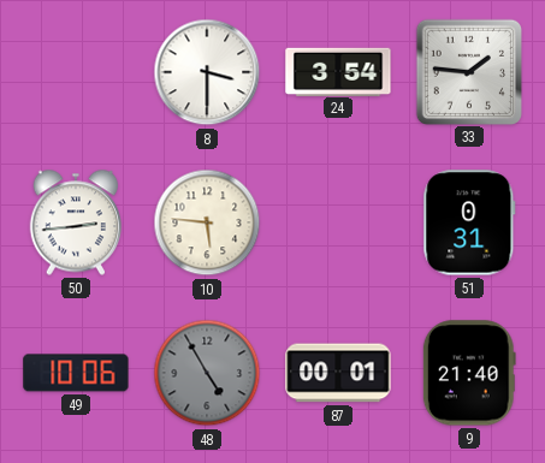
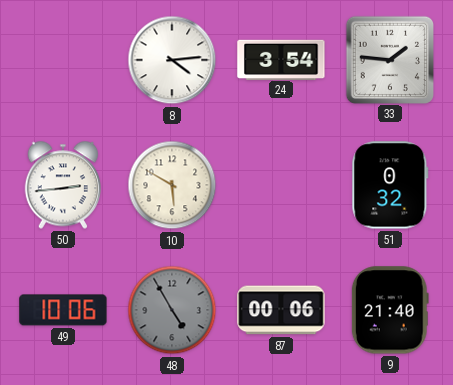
8: 3:30 -> 4:14 (172, 60)
10: 5:46 -> 5:50 (172, 185)
51: 0:31 -> 0:32 (390, 185)
87: 00:01 -> 00:06 (281, 310)
